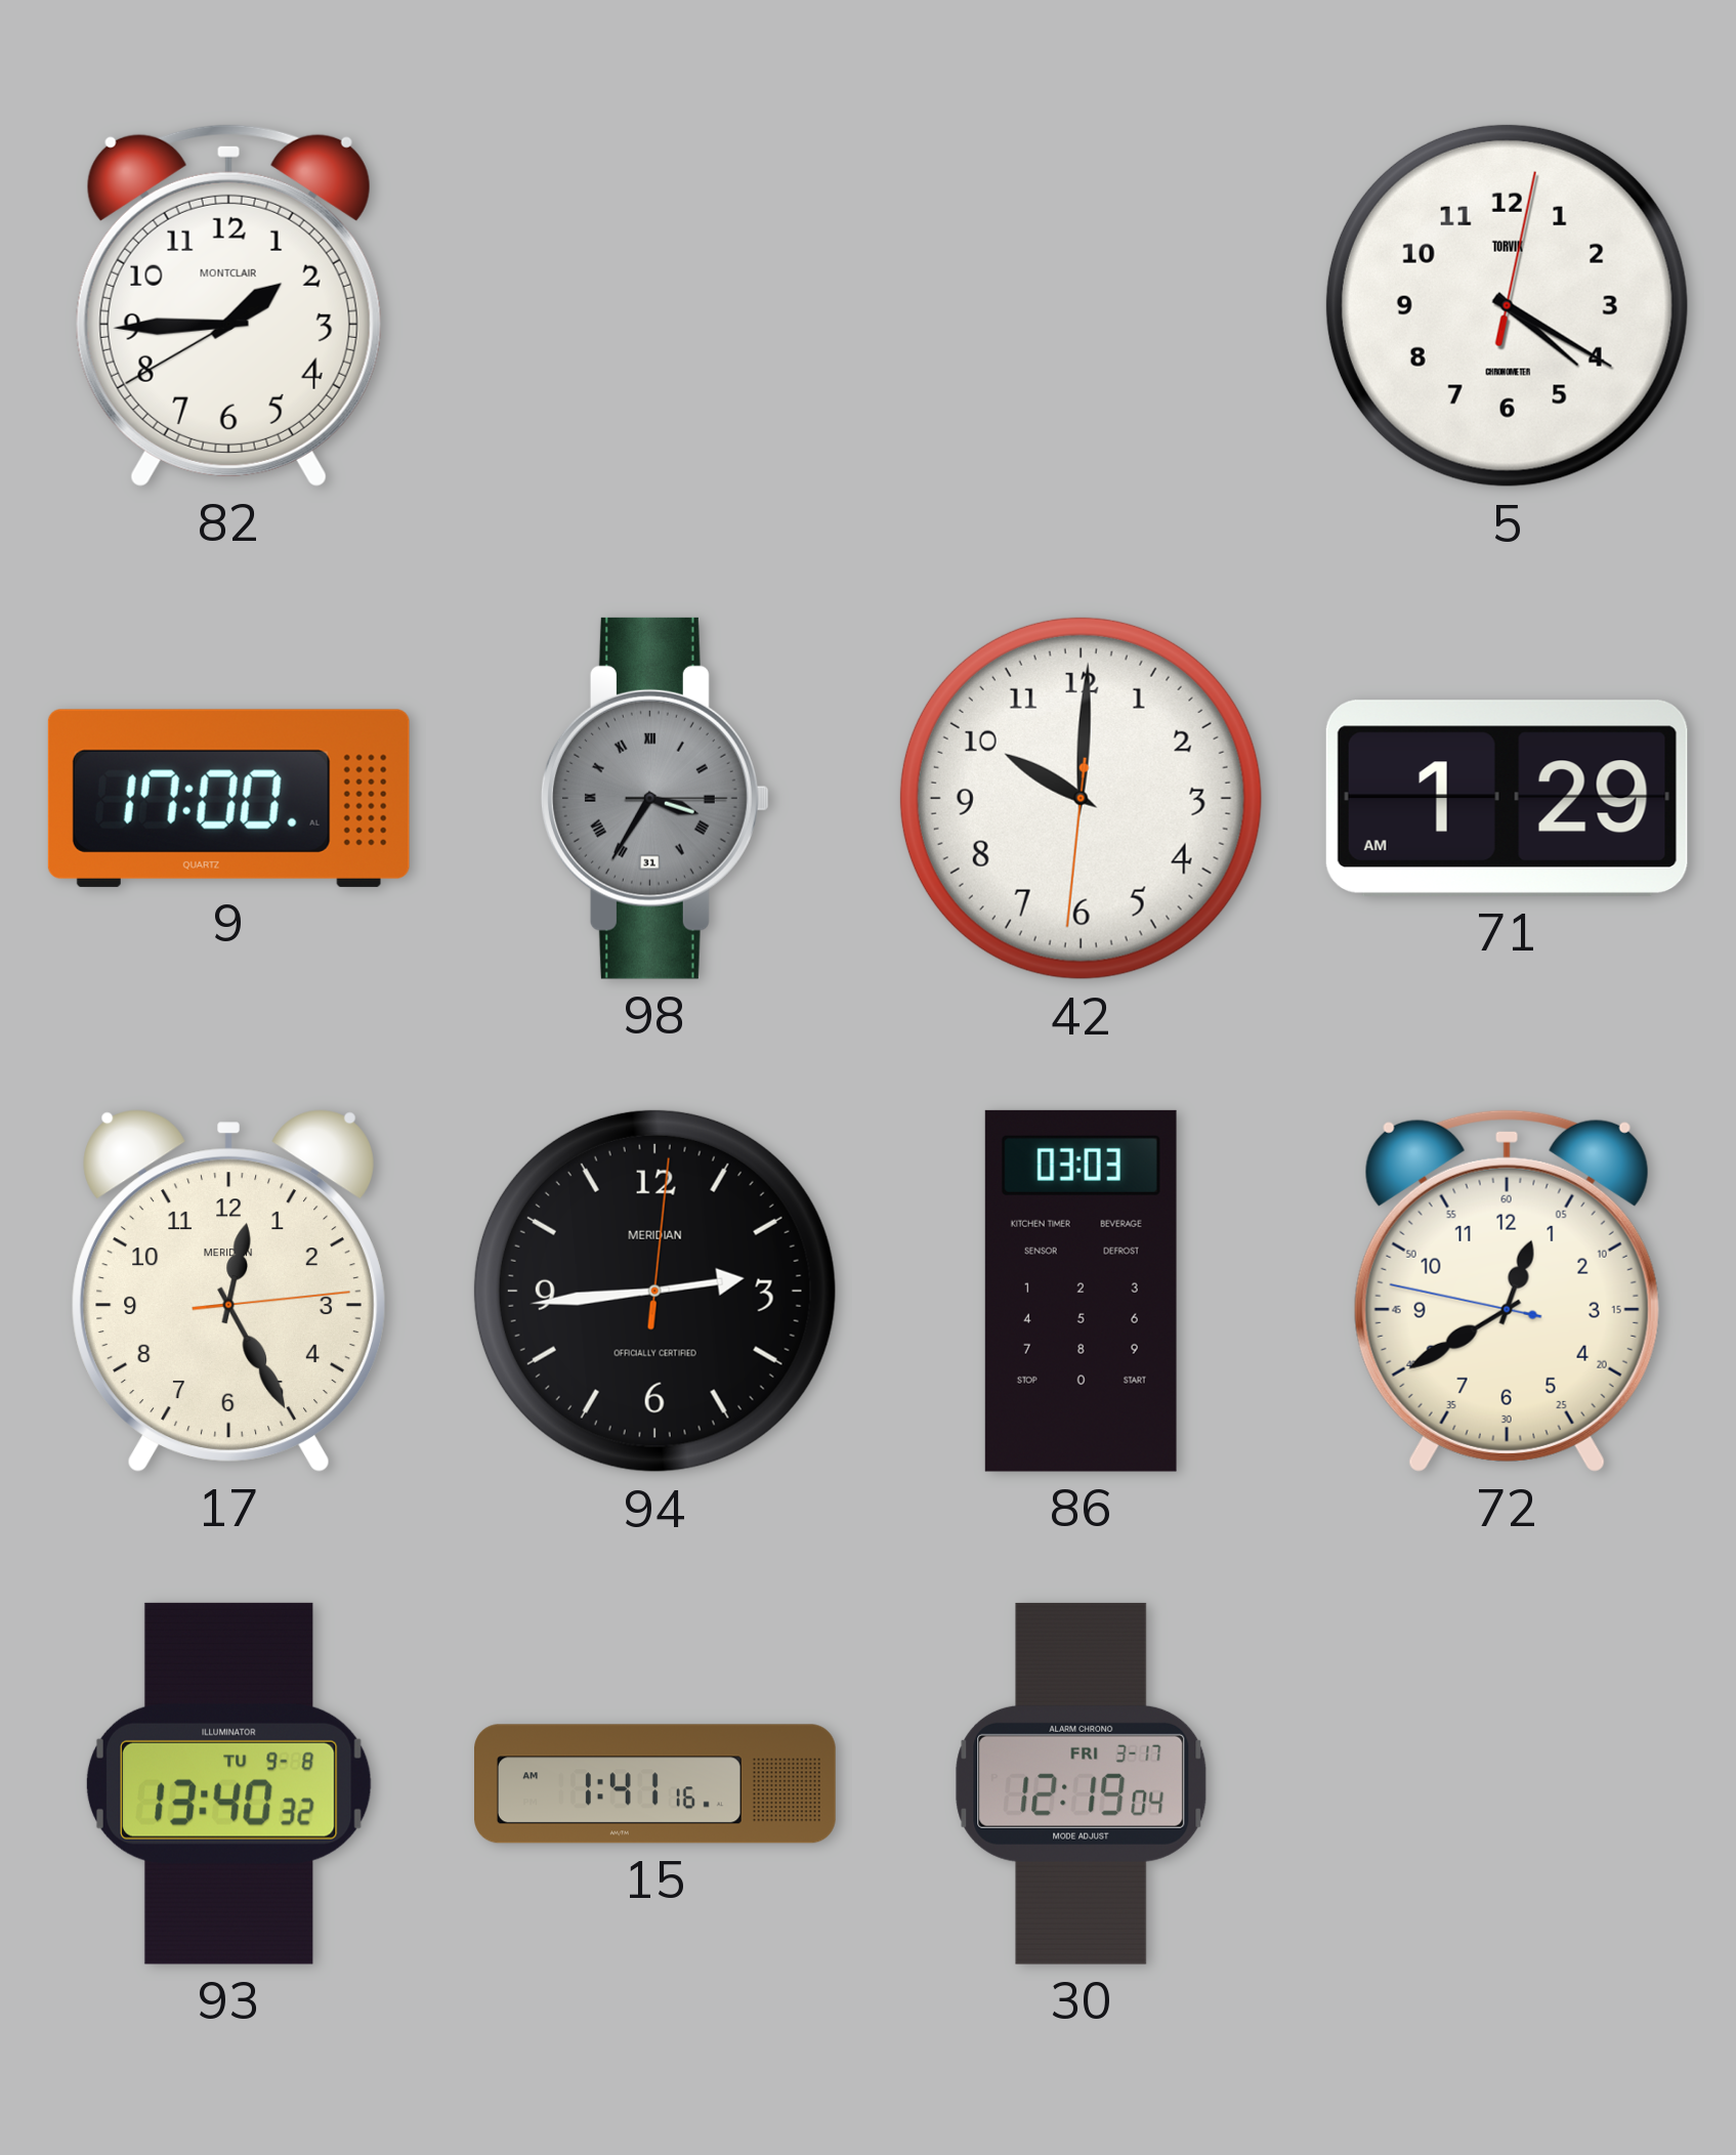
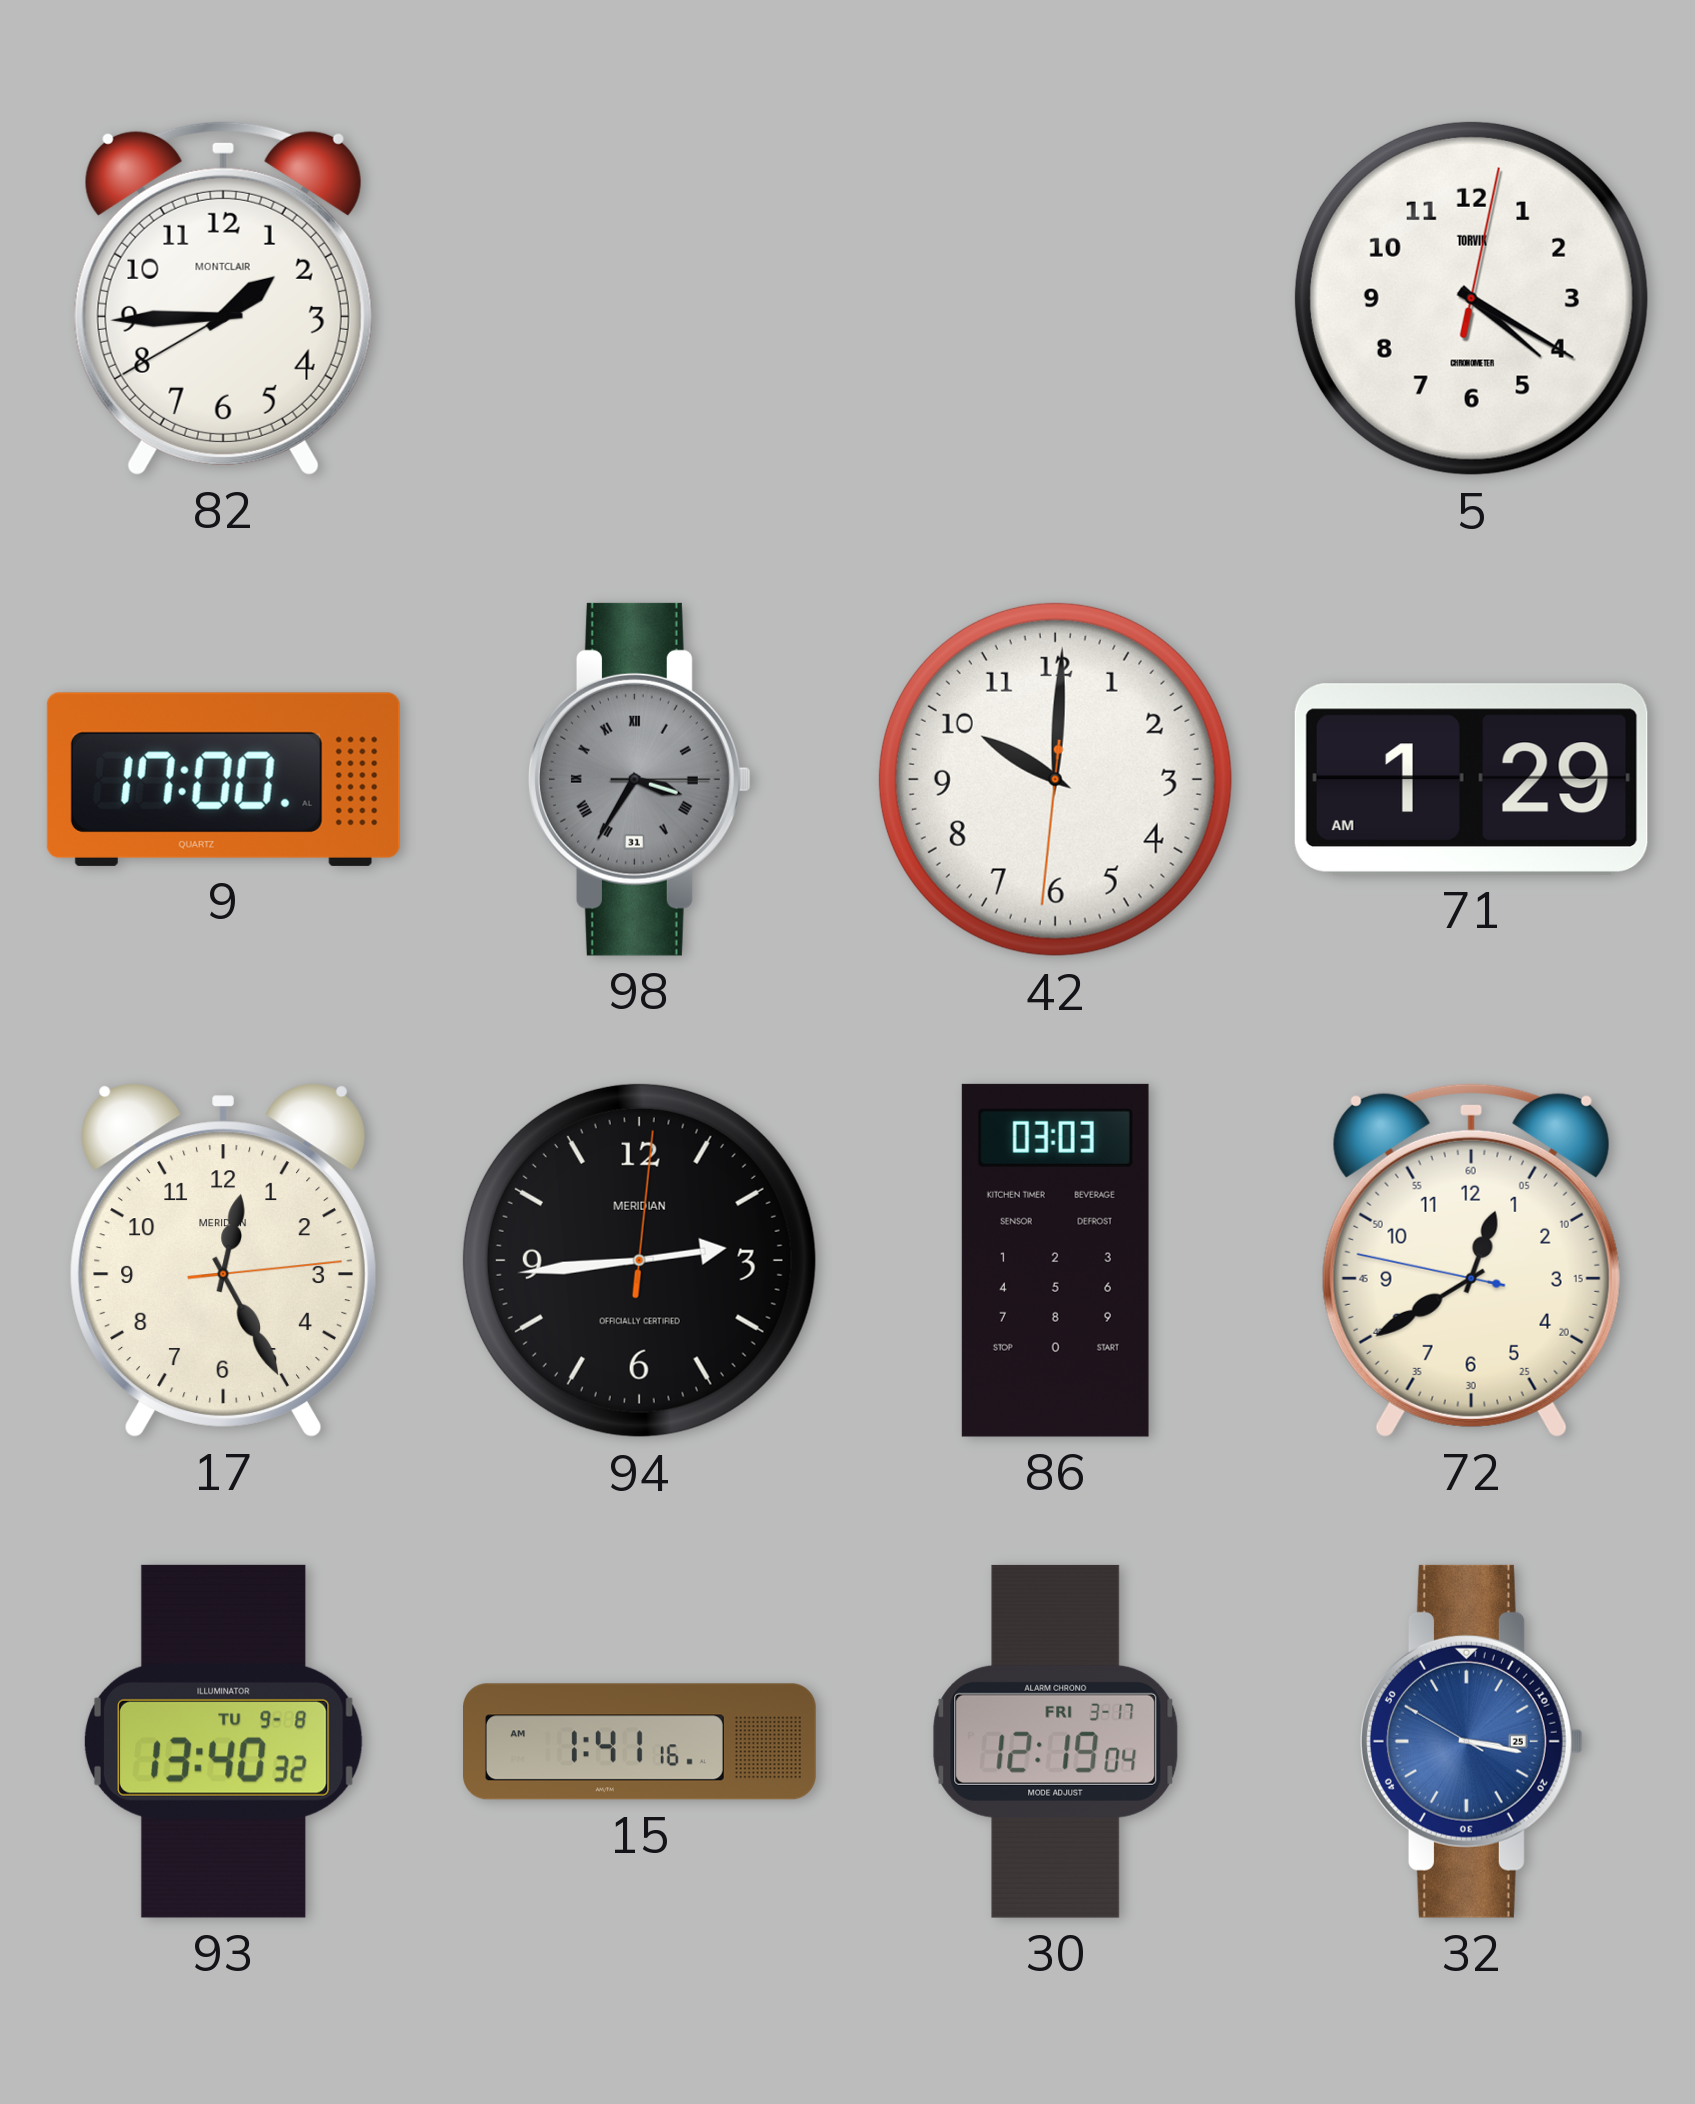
32: none -> 3:16 (1471, 1741)
